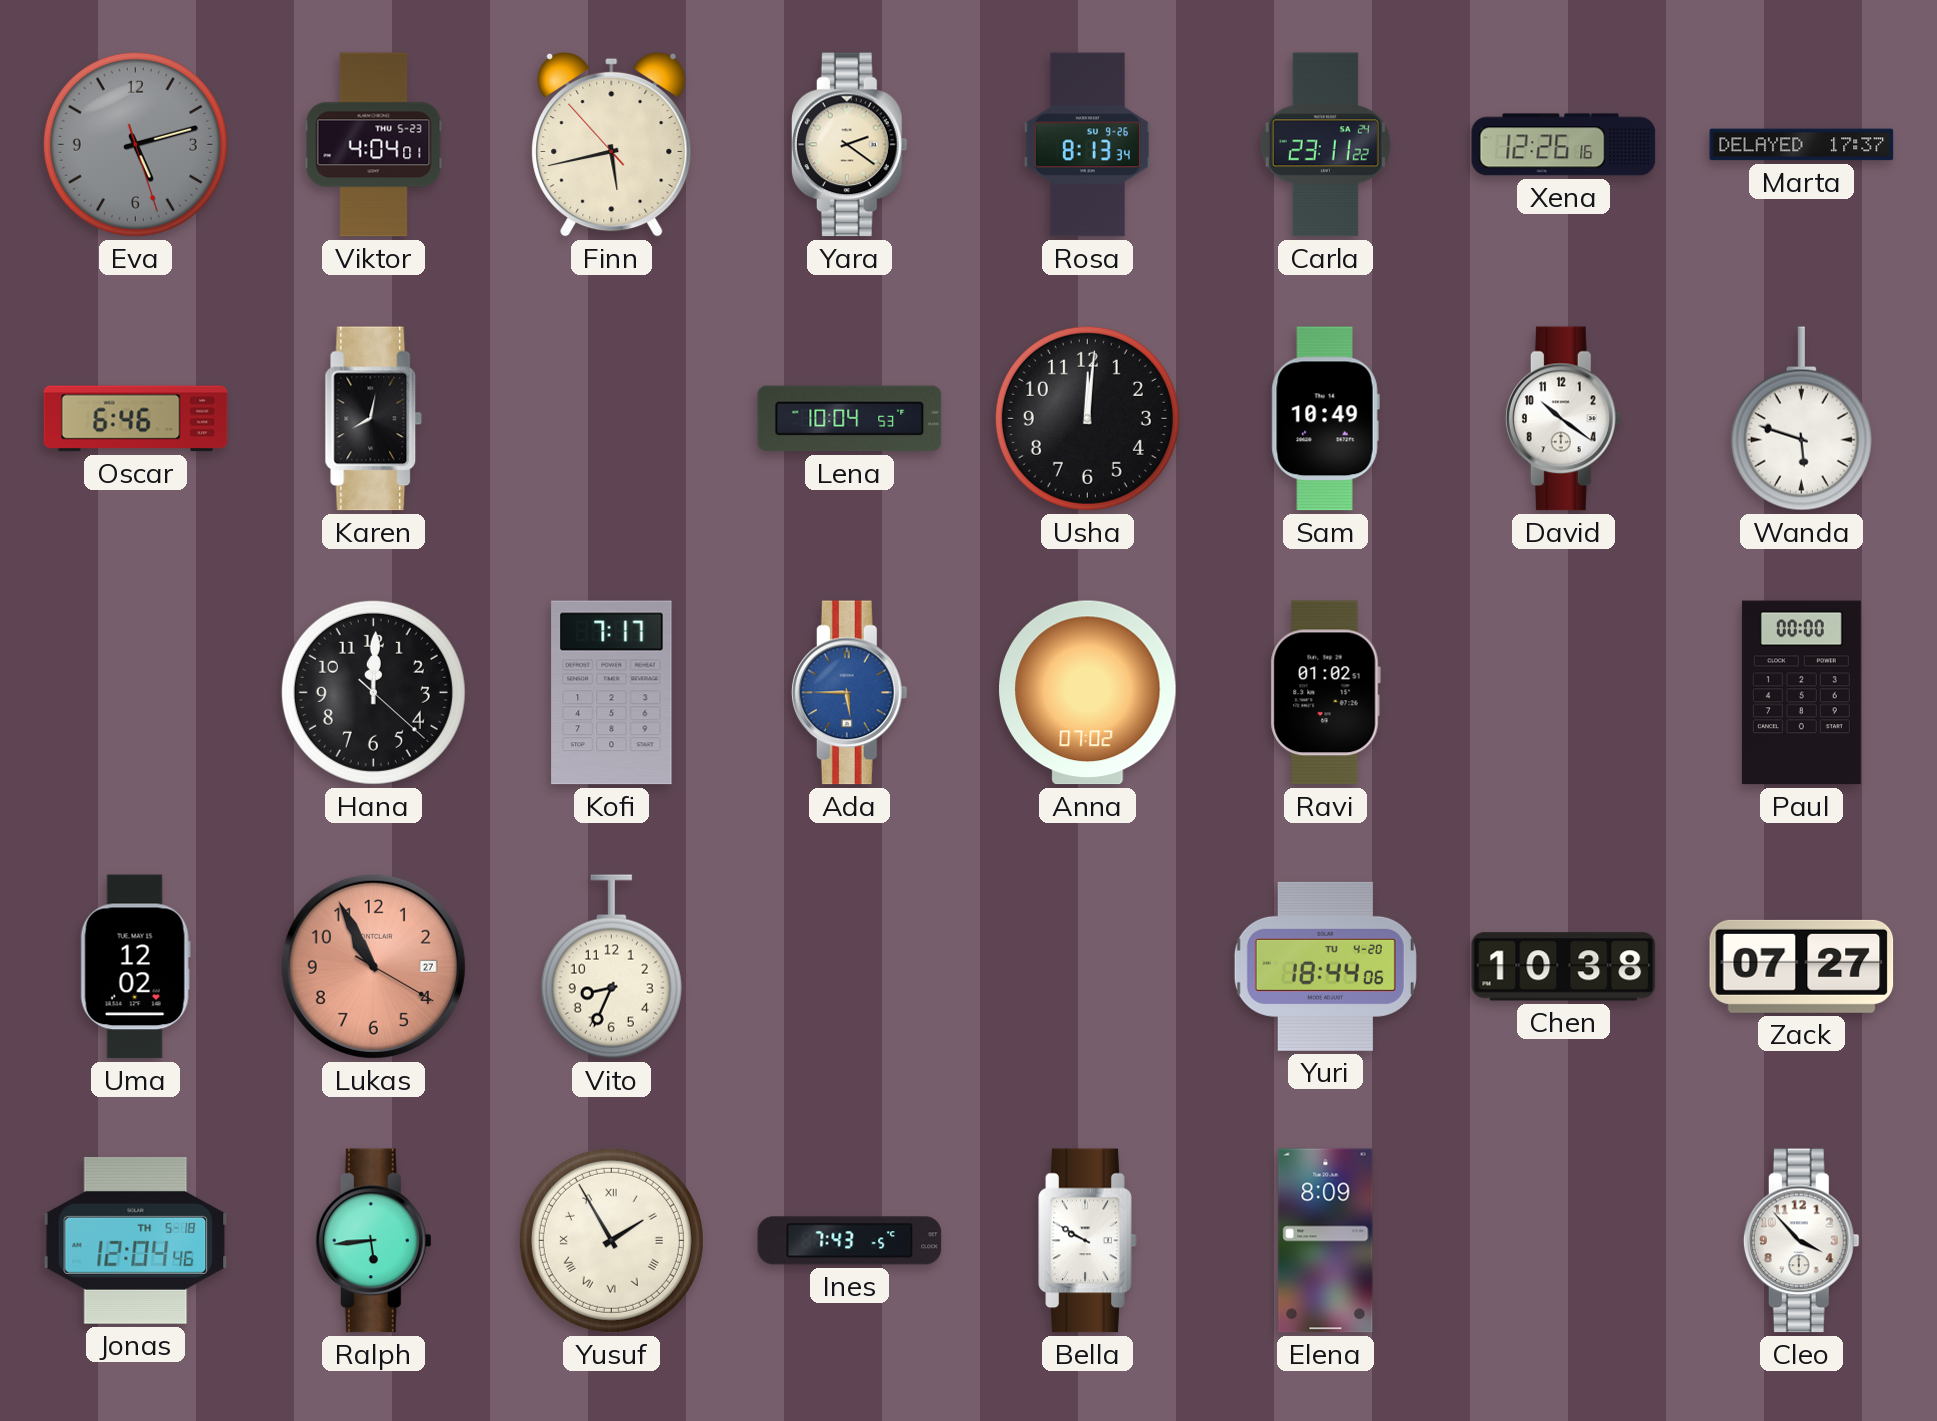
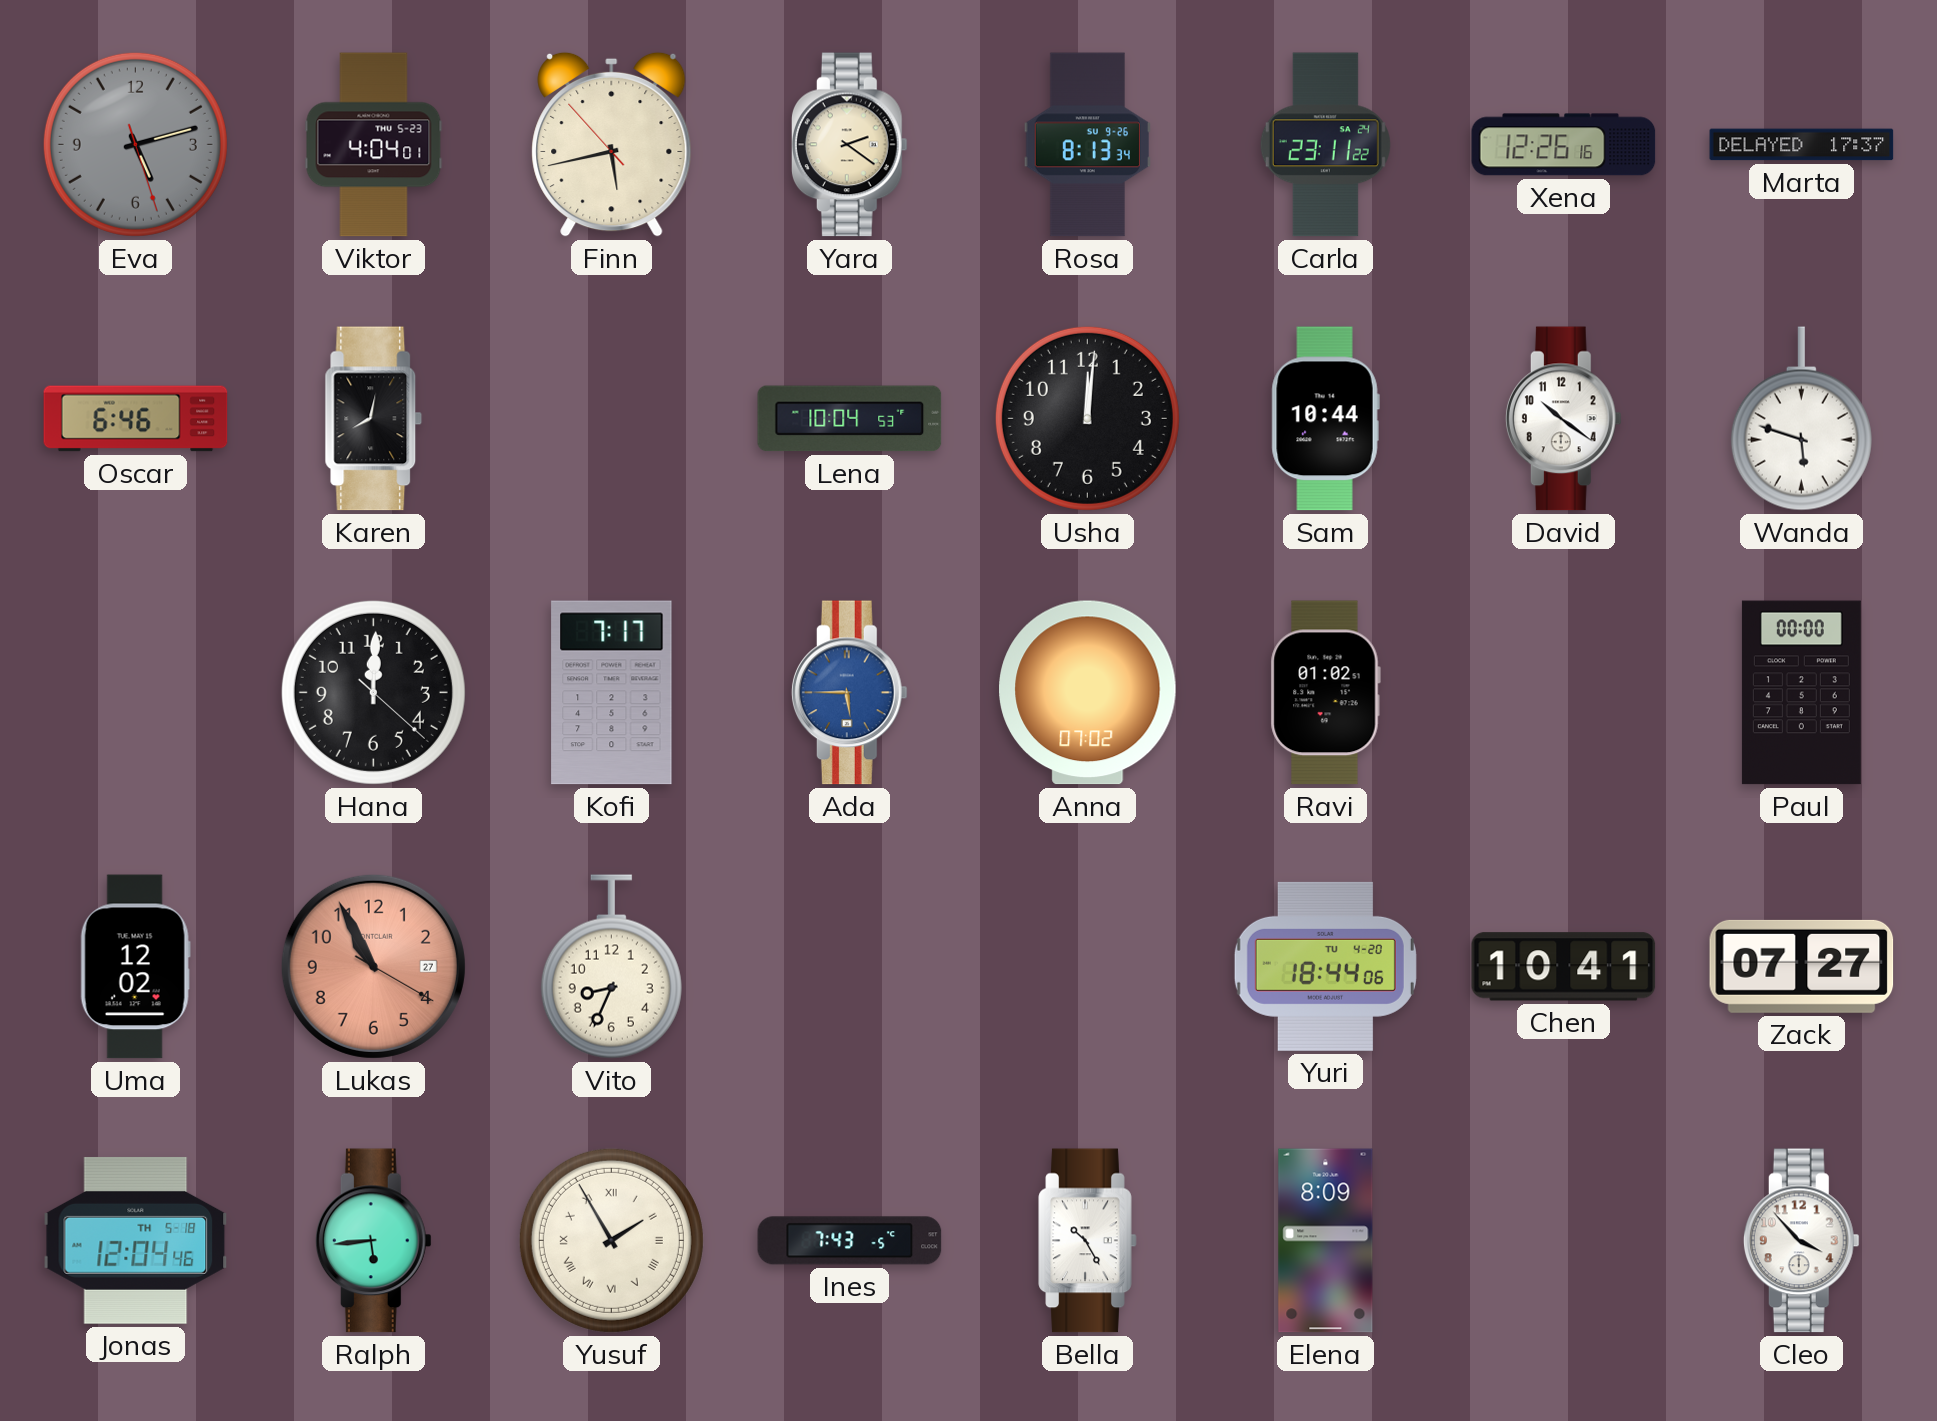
Sam: 10:49 -> 10:44 (1325, 419)
Chen: 10:38 -> 10:41 (1564, 967)
Bella: 9:50 -> 10:25 (1088, 1241)
